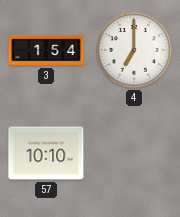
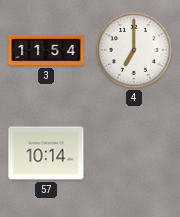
3: 1:54 -> 11:54 (46, 50)
57: 10:10 -> 10:14 (46, 153)
